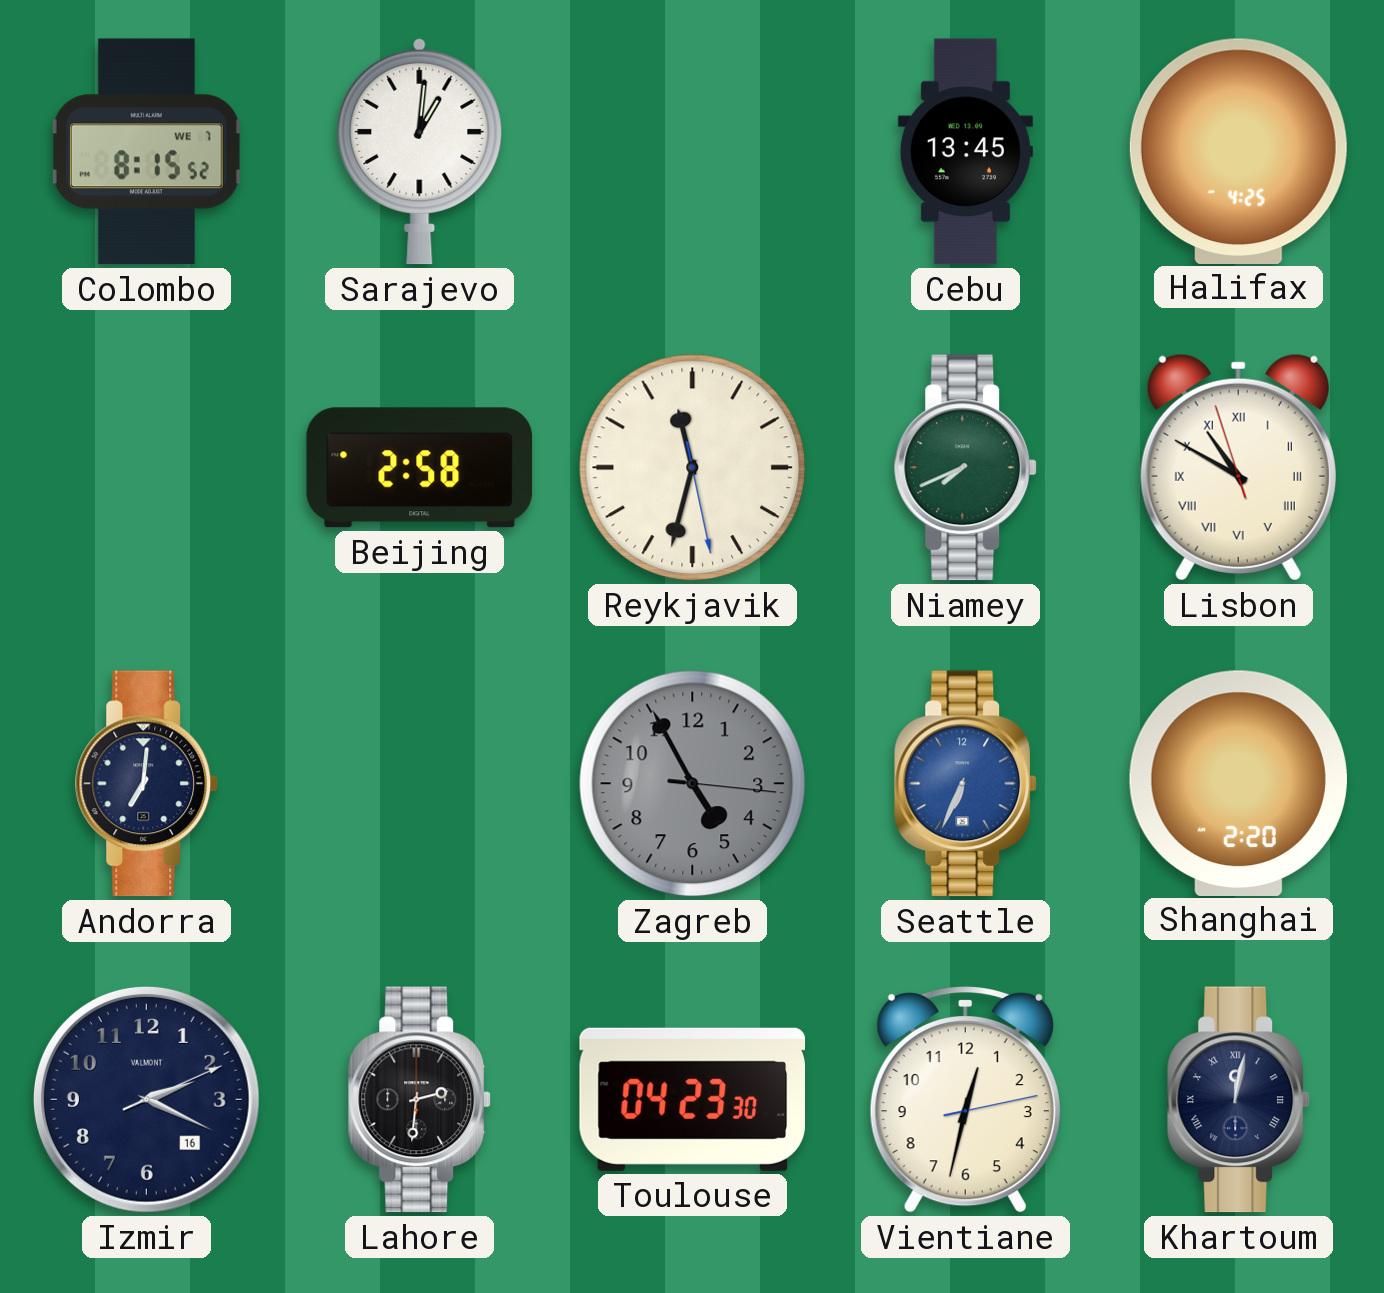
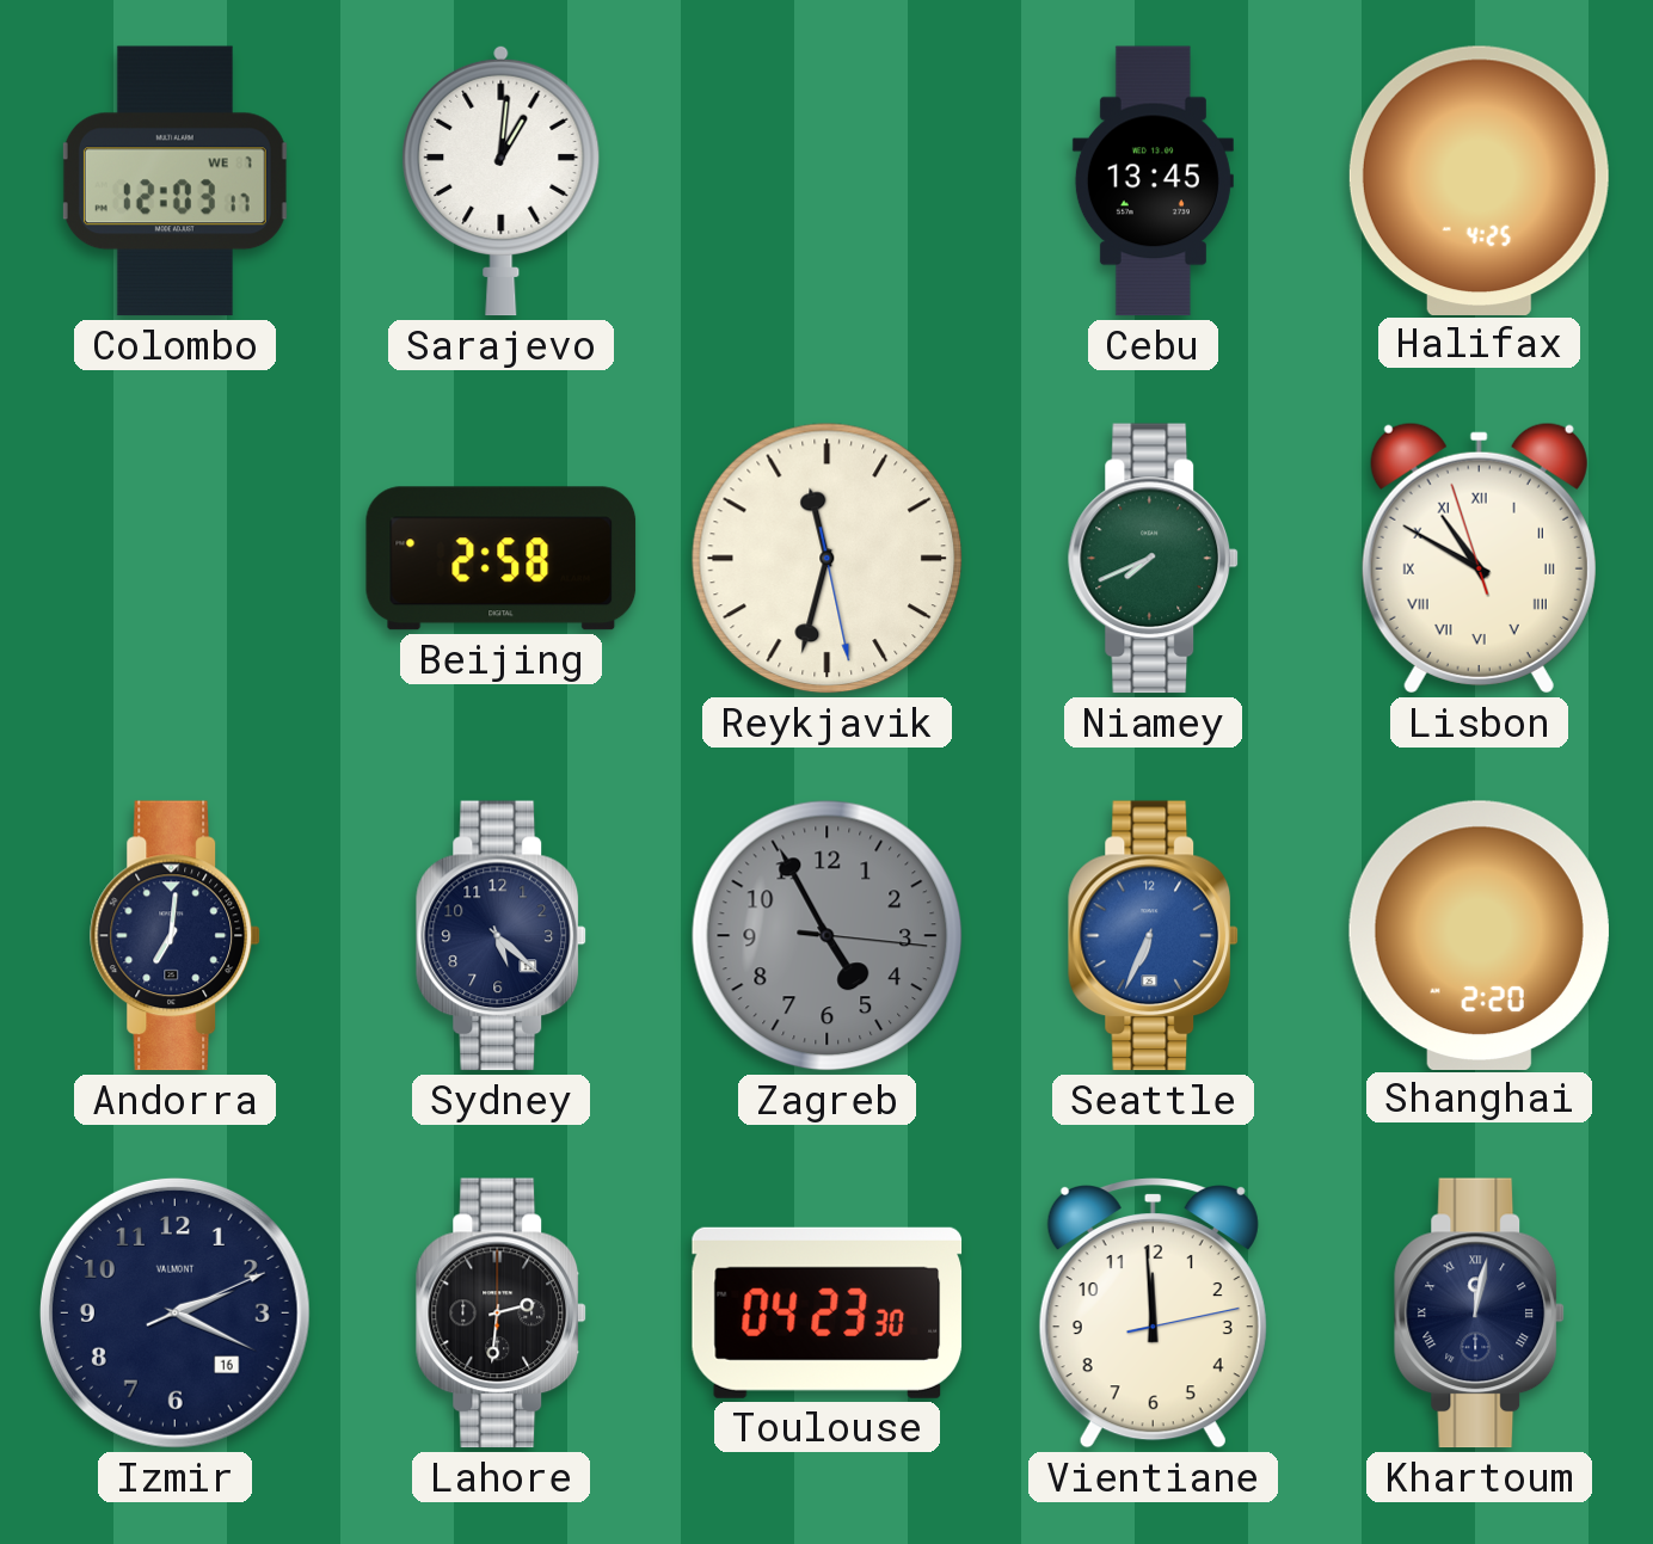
Colombo: 8:15 -> 12:03 (174, 182)
Sydney: none -> 5:22 (502, 936)
Vientiane: 12:32 -> 11:59 (1153, 1314)
